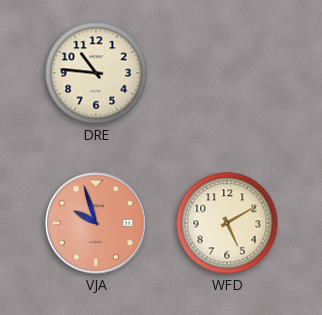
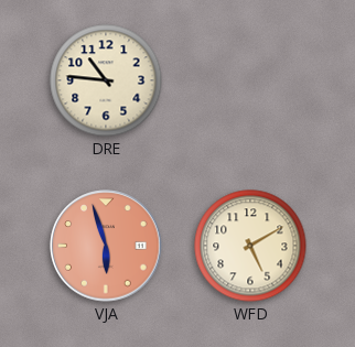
VJA: 9:57 -> 5:57 (106, 246)
